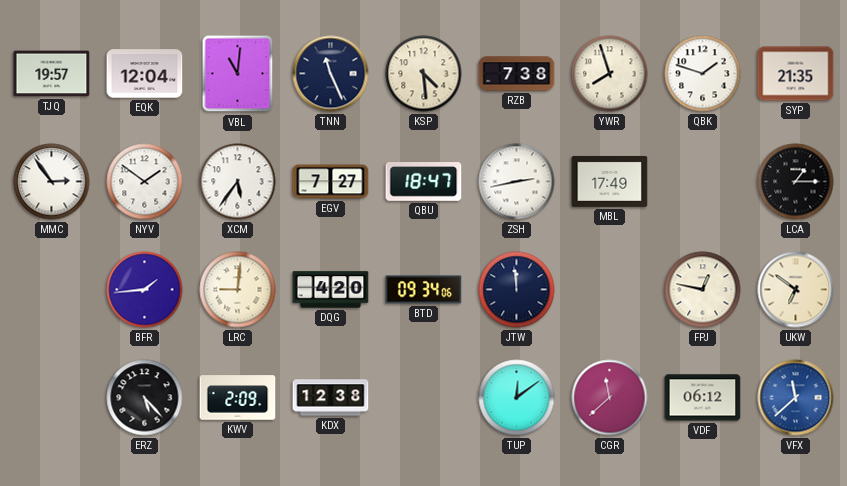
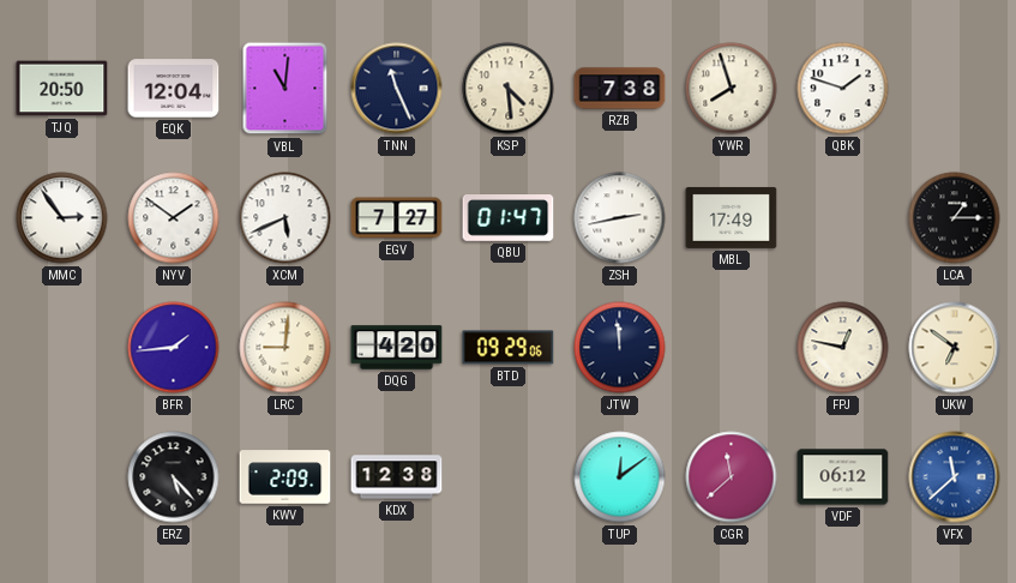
TJQ: 19:57 -> 20:50 (62, 89)
SYP: 21:35 -> none (796, 74)
XCM: 5:36 -> 5:41 (285, 218)
QBU: 18:47 -> 01:47 (509, 218)
BTD: 09:34 -> 09:29 (509, 348)
